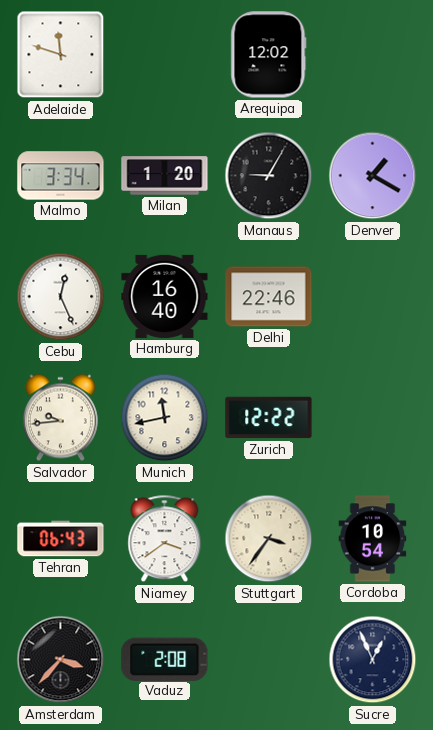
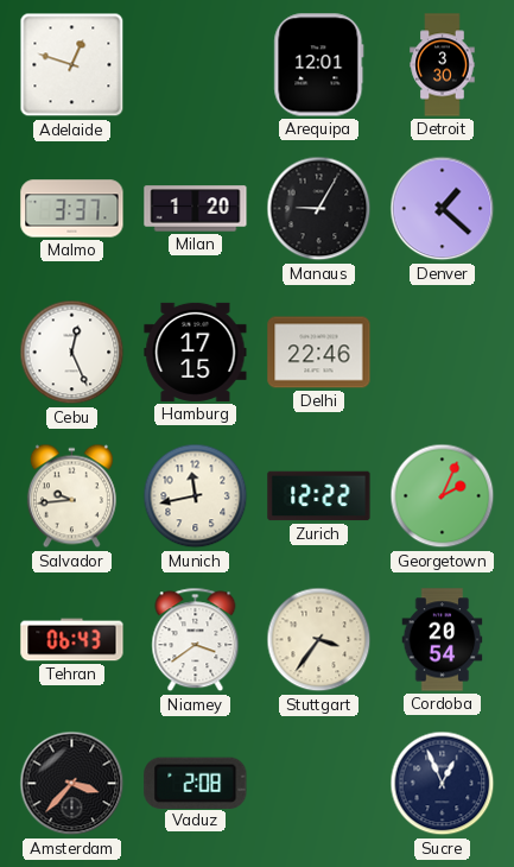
Adelaide: 11:48 -> 12:48 (72, 65)
Arequipa: 12:02 -> 12:01 (319, 65)
Detroit: none -> 3:30 (443, 65)
Malmo: 3:34 -> 3:37 (72, 209)
Denver: 1:20 -> 1:22 (443, 209)
Hamburg: 16:40 -> 17:15 (196, 352)
Georgetown: none -> 2:04 (443, 496)
Cordoba: 10:54 -> 20:54 (443, 640)
